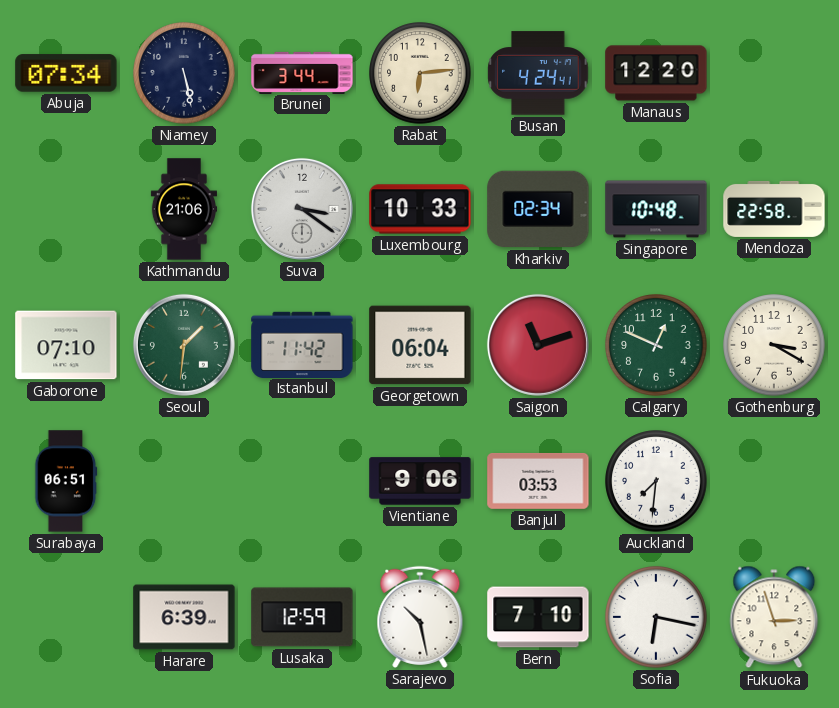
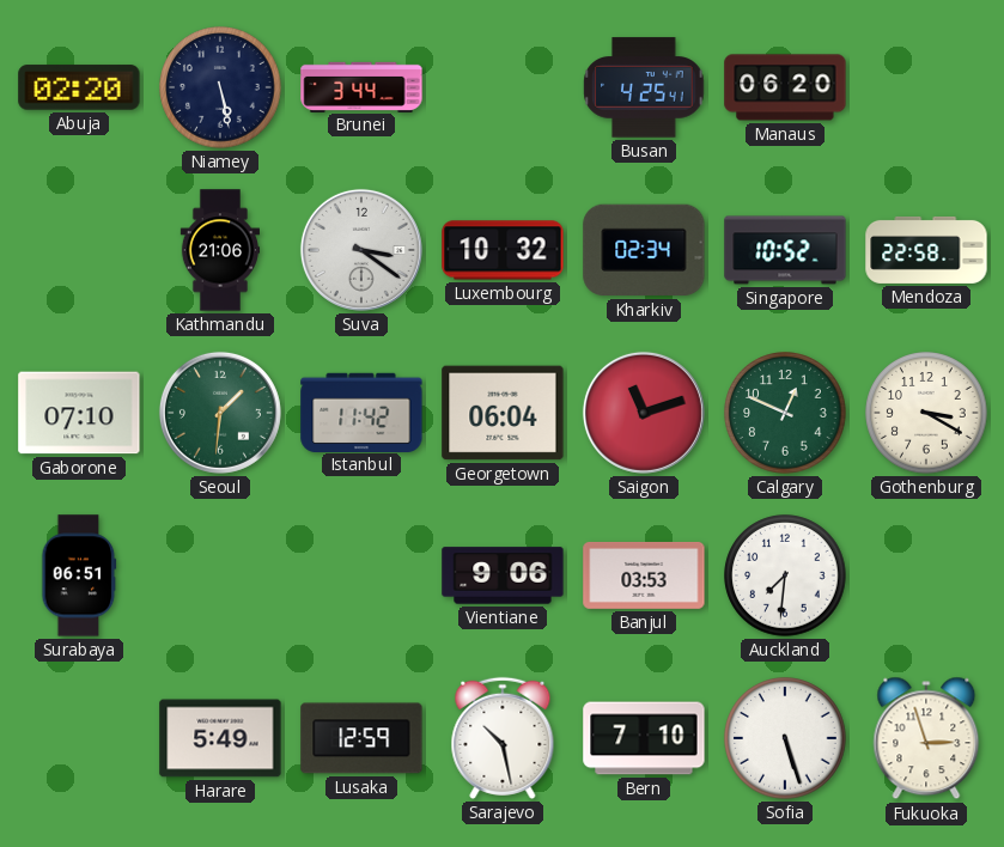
Abuja: 07:34 -> 02:20 (79, 87)
Rabat: 6:14 -> none (420, 73)
Busan: 4:24 -> 4:25 (644, 87)
Manaus: 12:20 -> 06:20 (785, 87)
Luxembourg: 10:33 -> 10:32 (503, 250)
Singapore: 10:48 -> 10:52 (785, 250)
Harare: 6:39 -> 5:49 (220, 738)
Sofia: 6:17 -> 5:27 (785, 738)
